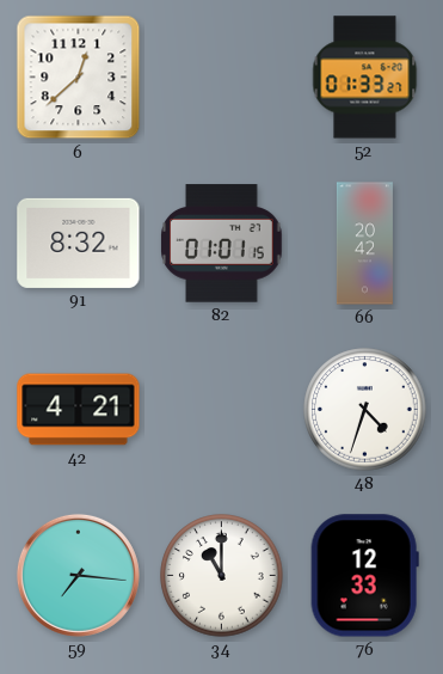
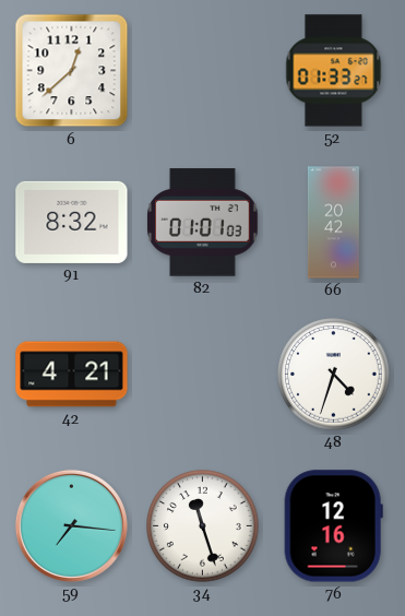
82: 01:01:15 -> 01:01:03 (203, 223)
34: 11:00 -> 11:27 (203, 526)
76: 12:33 -> 12:16 (333, 526)
